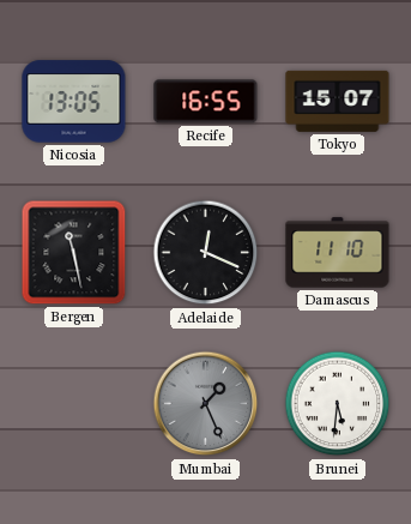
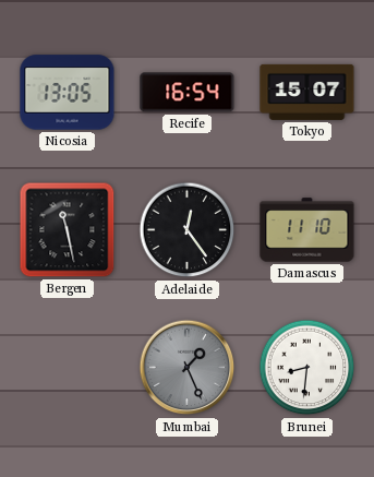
Recife: 16:55 -> 16:54 (188, 93)
Adelaide: 12:19 -> 12:24 (188, 230)
Brunei: 5:31 -> 8:31 (307, 368)
